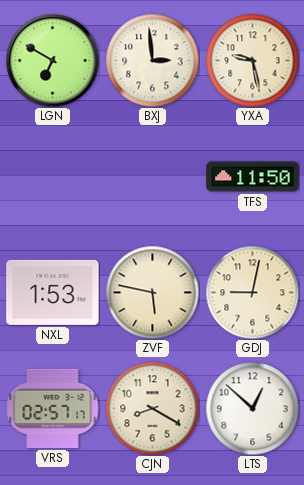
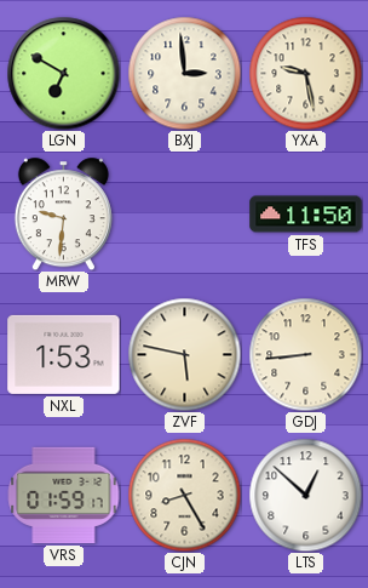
MRW: none -> 9:31 (63, 213)
GDJ: 9:02 -> 8:44 (305, 354)
VRS: 02:57 -> 01:59 (63, 495)
CJN: 8:20 -> 8:25 (184, 495)
